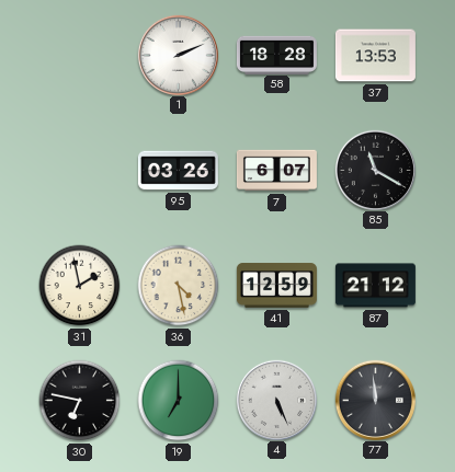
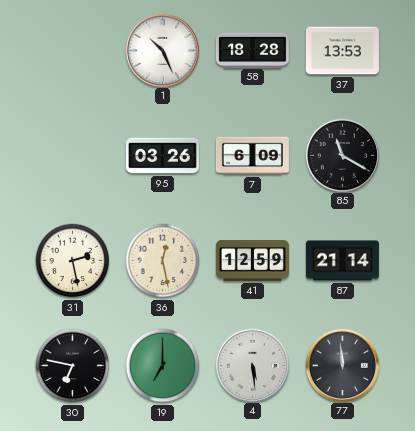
1: 2:11 -> 10:26 (162, 50)
7: 6:07 -> 6:09 (252, 156)
31: 1:58 -> 2:28 (73, 261)
36: 4:28 -> 12:28 (163, 261)
87: 21:12 -> 21:14 (342, 261)
4: 5:26 -> 5:29 (252, 365)
